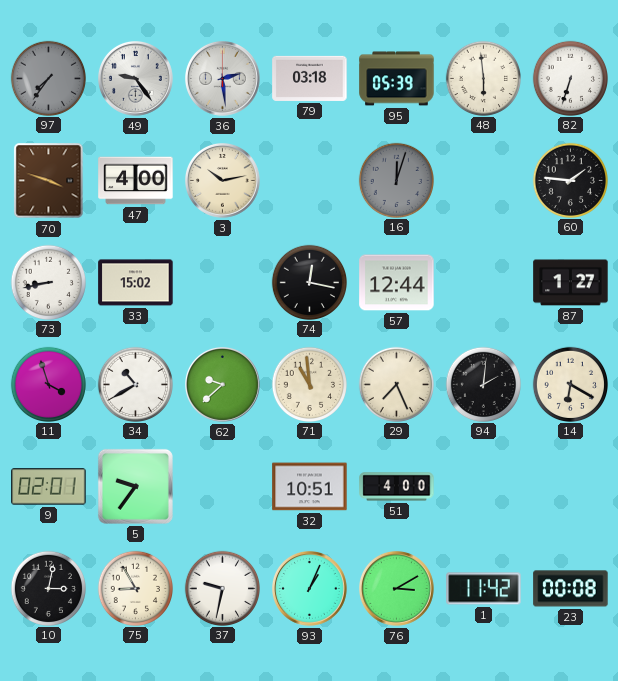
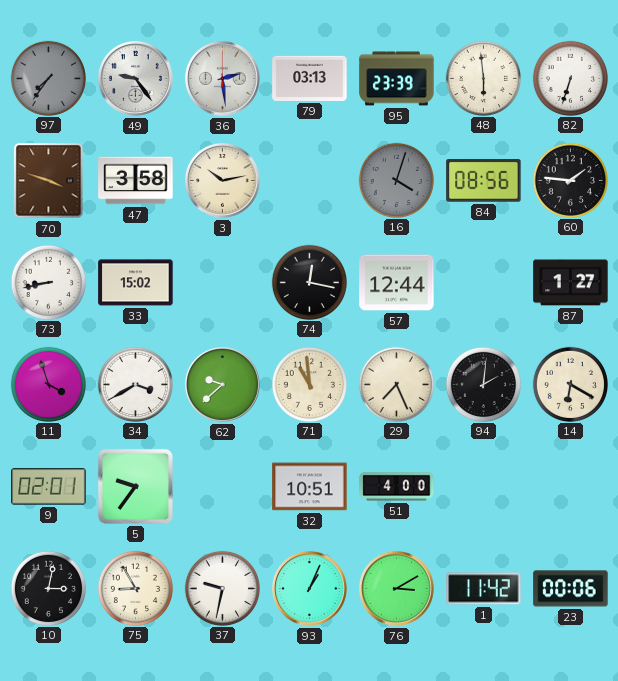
79: 03:18 -> 03:13 (310, 78)
95: 05:39 -> 23:39 (397, 79)
47: 4:00 -> 3:58 (136, 181)
16: 12:03 -> 4:03 (396, 180)
84: none -> 08:56 (484, 181)
34: 10:40 -> 3:40 (135, 384)
23: 00:08 -> 00:06 (571, 589)
